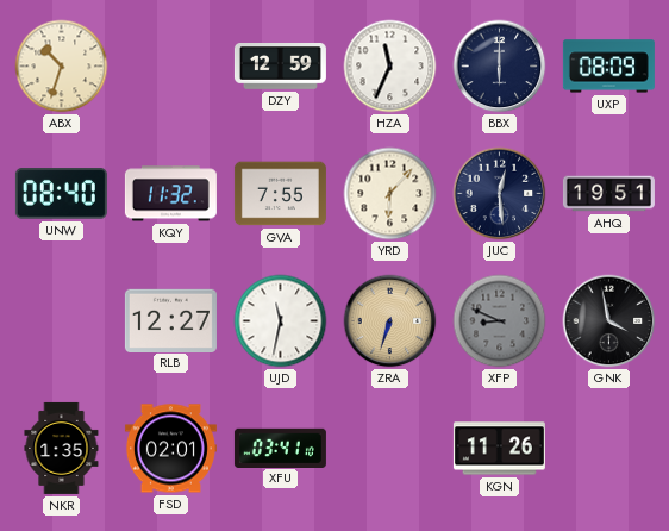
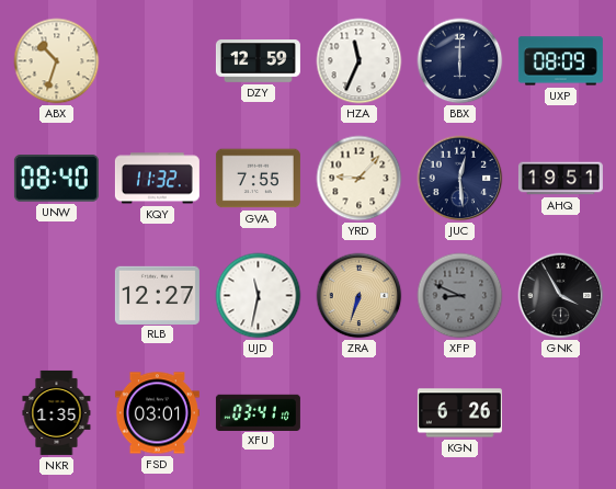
YRD: 6:07 -> 9:07 (360, 179)
GNK: 3:58 -> 3:55 (561, 296)
FSD: 02:01 -> 03:01 (157, 413)
KGN: 11:26 -> 6:26 (459, 413)
